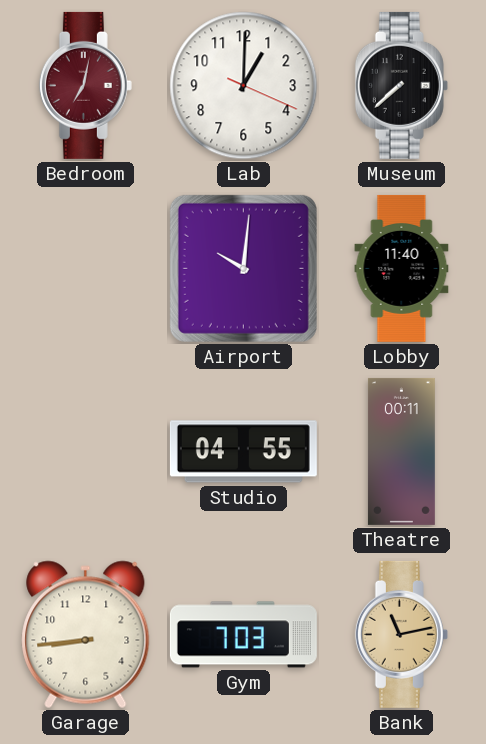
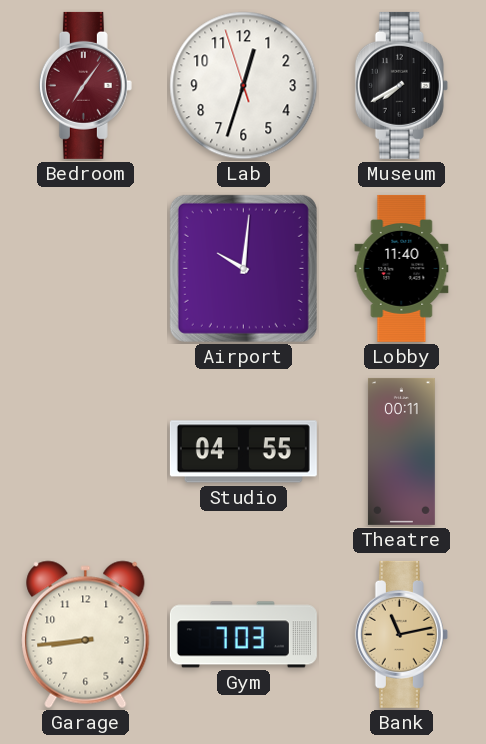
Bedroom: 7:02 -> 7:06 (85, 85)
Lab: 1:00 -> 12:32 (244, 86)
Museum: 7:38 -> 7:40 (401, 85)
